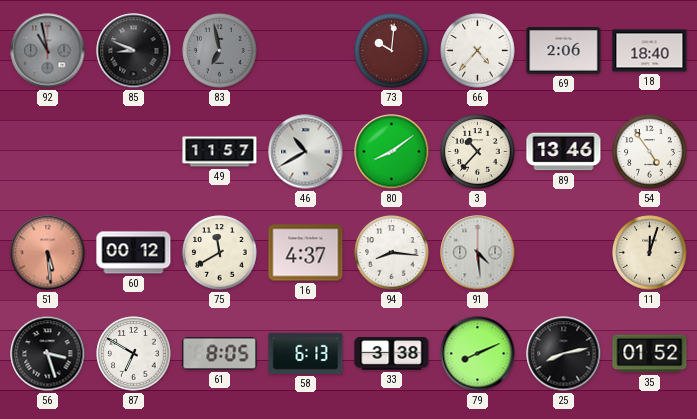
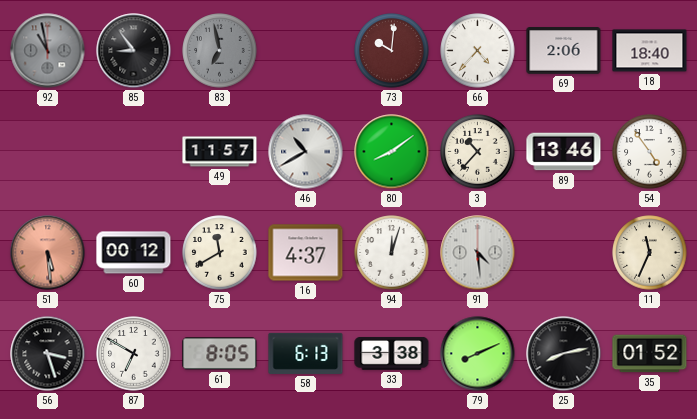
85: 8:49 -> 8:54 (134, 51)
94: 8:16 -> 12:03 (392, 253)
11: 12:03 -> 11:34 (650, 253)
